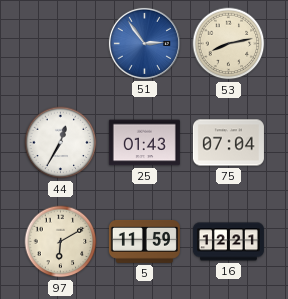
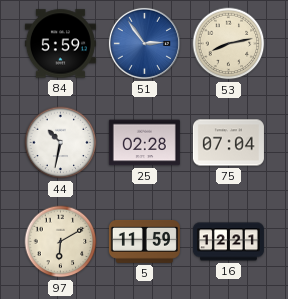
84: none -> 5:59 (60, 44)
44: 12:35 -> 10:32 (61, 143)
25: 01:43 -> 02:28 (144, 143)
